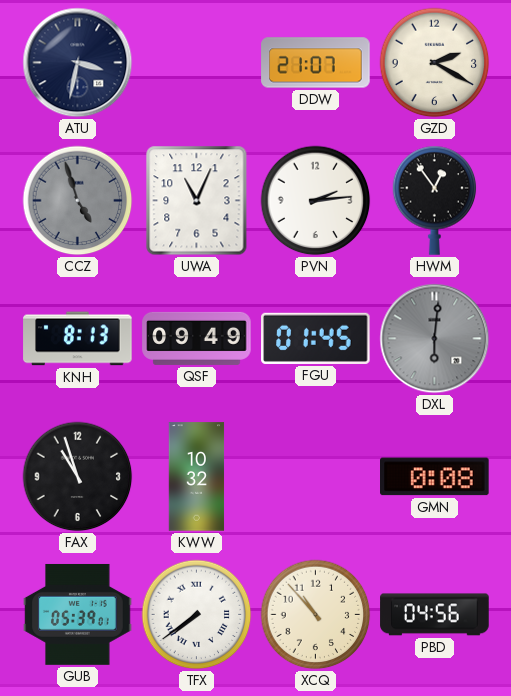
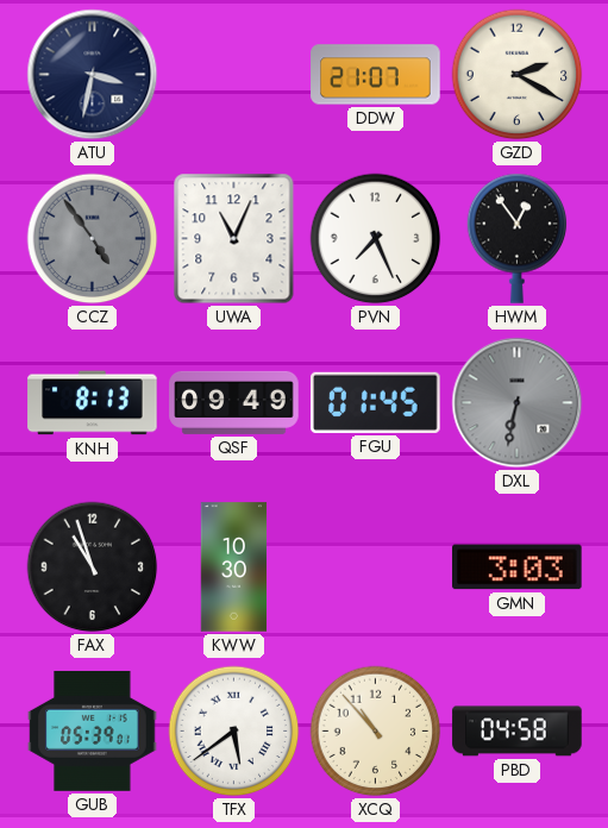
CCZ: 4:57 -> 4:54 (93, 239)
PVN: 2:14 -> 7:26 (376, 239)
DXL: 6:01 -> 6:32 (518, 403)
KWW: 10:32 -> 10:30 (234, 567)
GMN: 0:08 -> 3:03 (518, 567)
TFX: 7:39 -> 5:39 (234, 732)
PBD: 04:56 -> 04:58 (518, 732)
